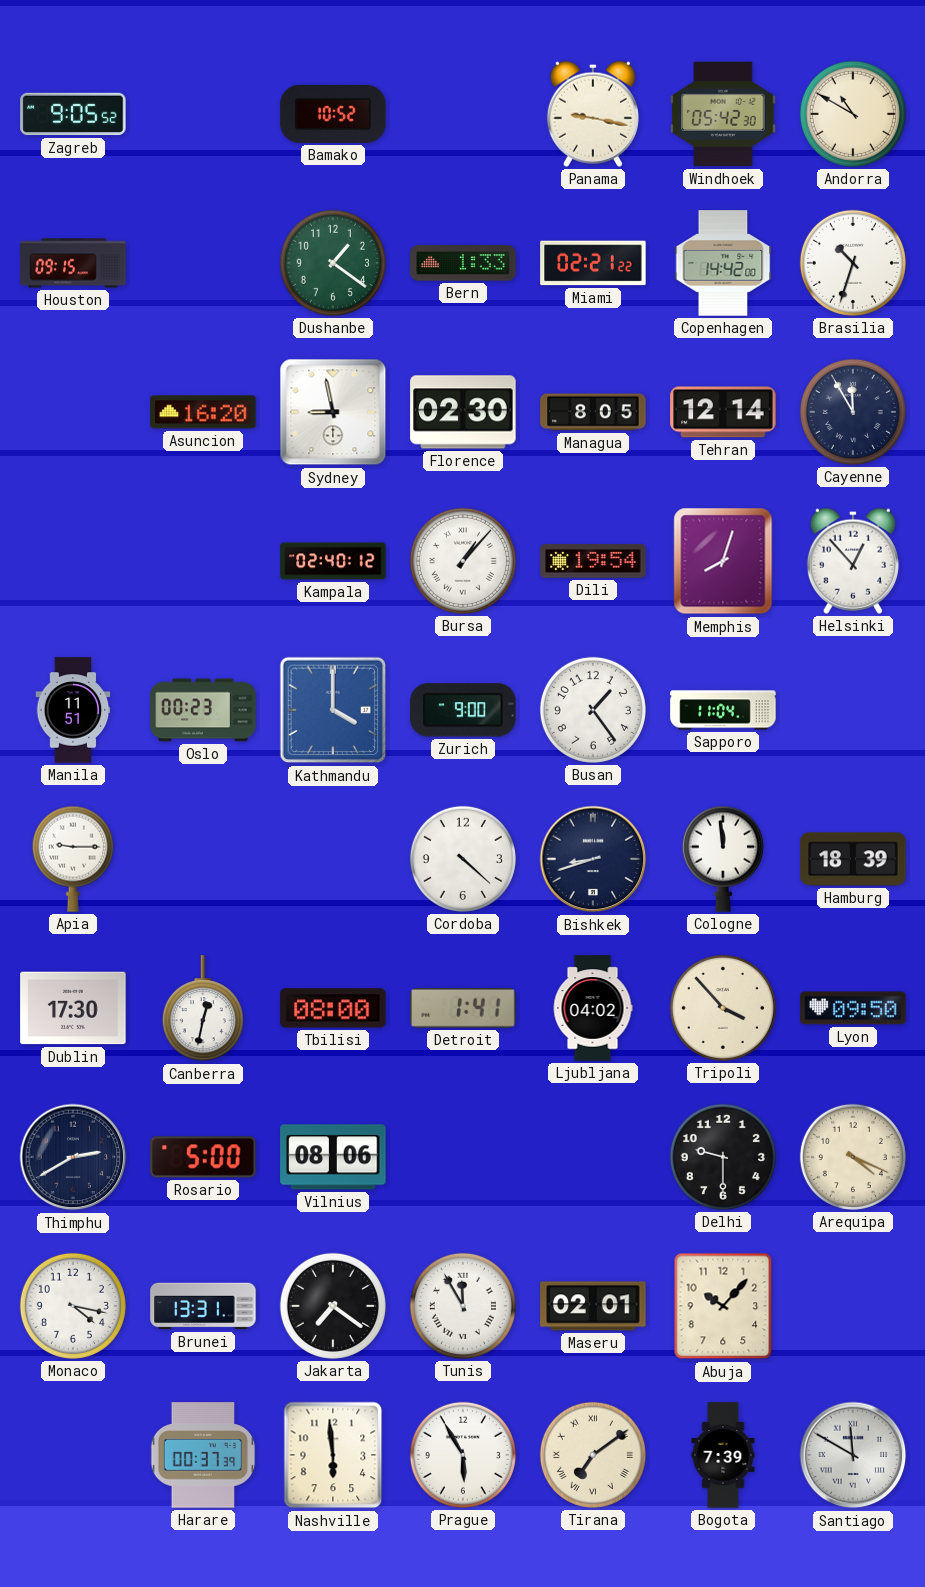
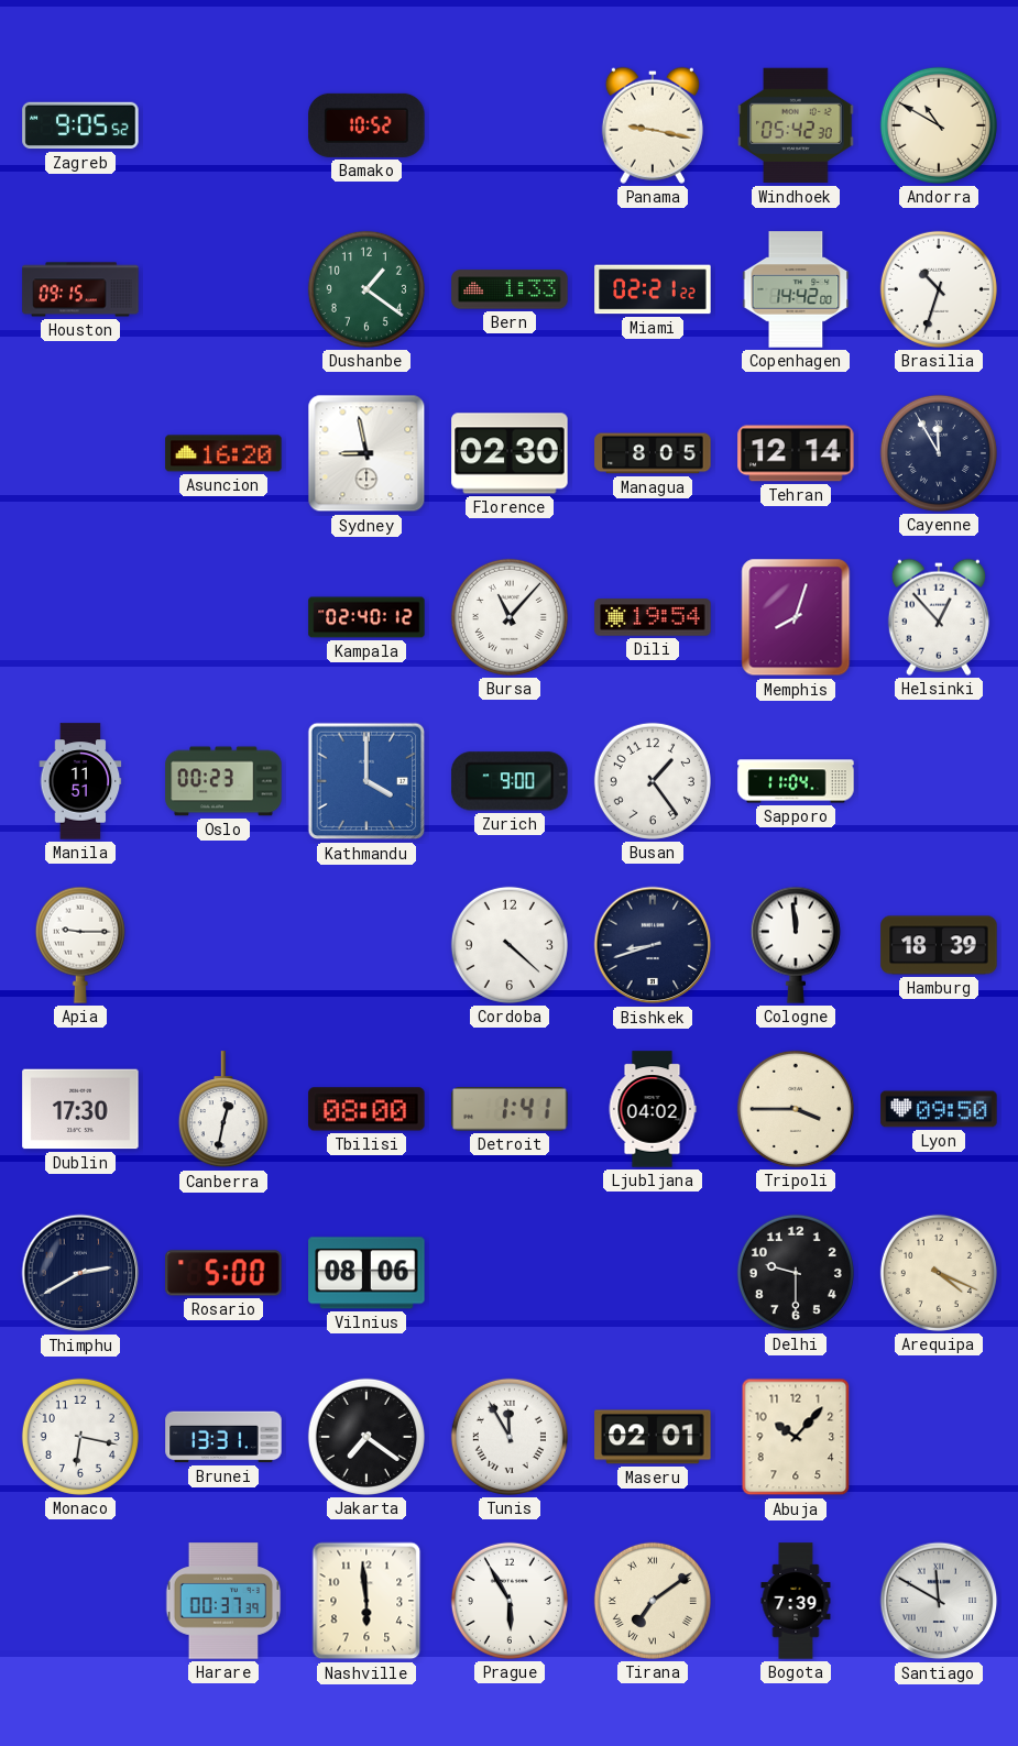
Bursa: 1:07 -> 11:07 (510, 617)
Tripoli: 3:53 -> 3:45 (796, 1109)
Monaco: 4:17 -> 6:17 (80, 1437)
